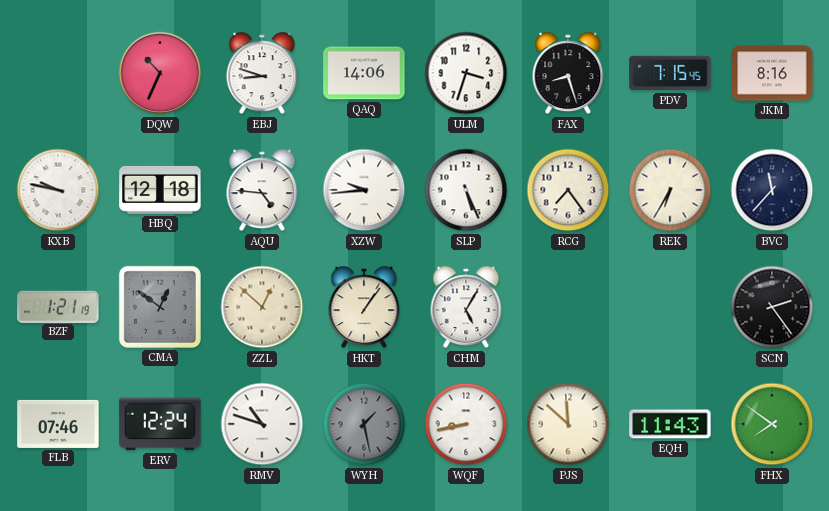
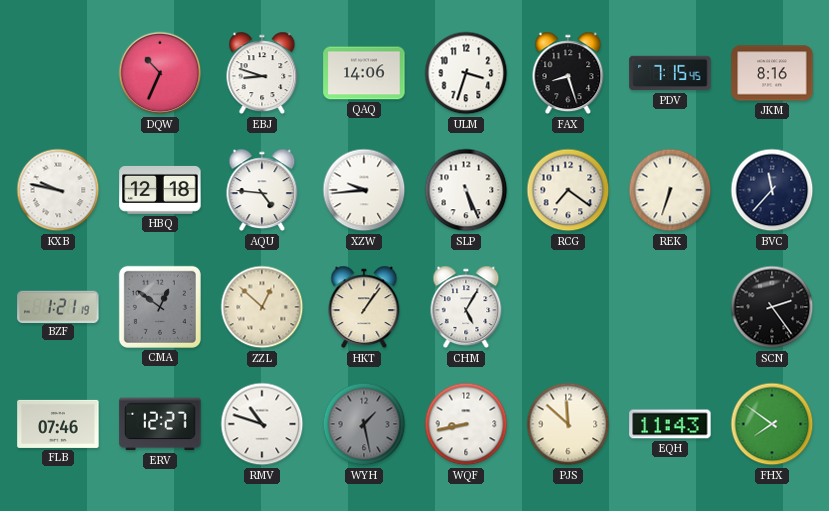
RCG: 7:24 -> 7:21 (568, 190)
REK: 6:35 -> 6:33 (670, 190)
ERV: 12:24 -> 12:27 (160, 424)
